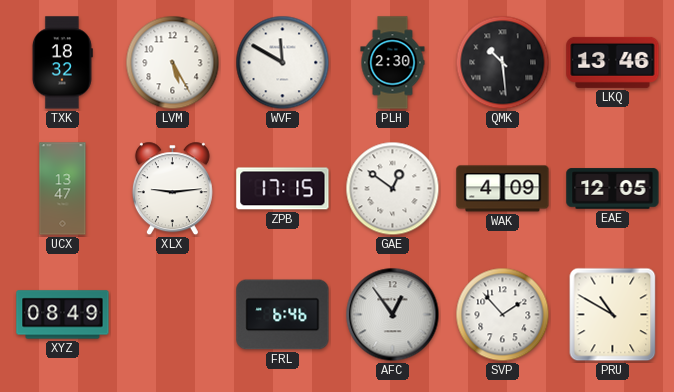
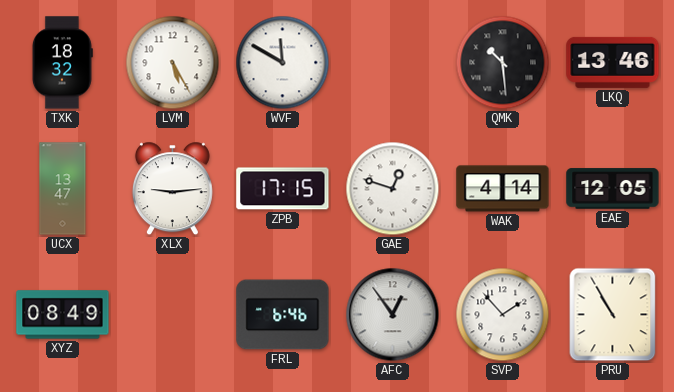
PLH: 2:30 -> none (393, 63)
GAE: 12:51 -> 12:48 (393, 189)
WAK: 4:09 -> 4:14 (503, 189)
PRU: 10:50 -> 10:55 (613, 315)
